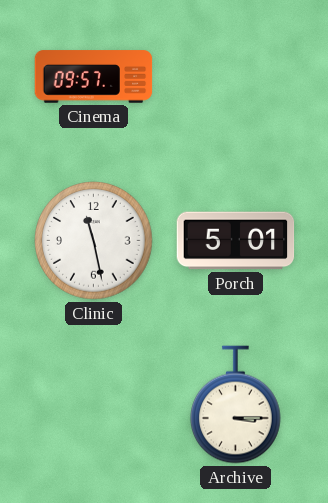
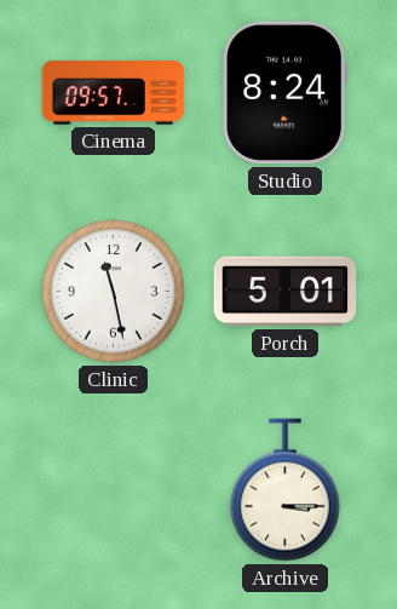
Studio: none -> 8:24 (284, 93)
